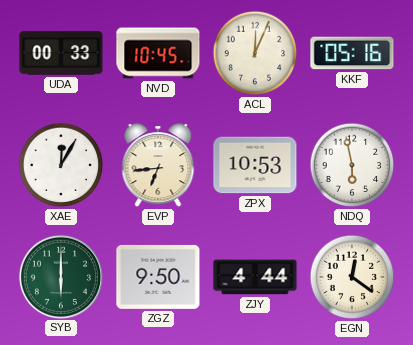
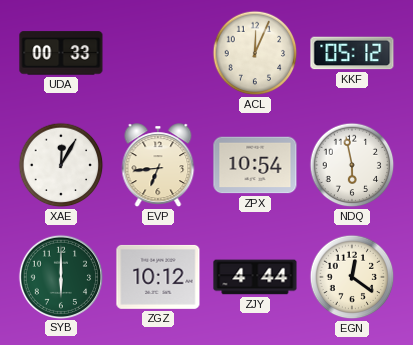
NVD: 10:45 -> none (158, 53)
KKF: 05:16 -> 05:12 (352, 53)
ZPX: 10:53 -> 10:54 (255, 165)
ZGZ: 9:50 -> 10:12 (158, 277)
